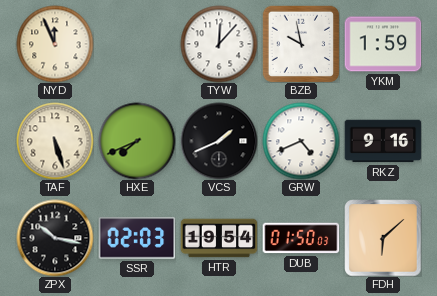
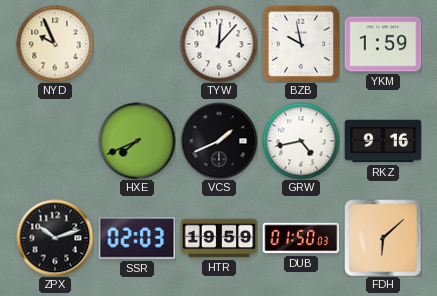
NYD: 11:56 -> 9:56 (55, 44)
TAF: 5:27 -> none (55, 141)
GRW: 4:41 -> 4:43 (301, 141)
ZPX: 10:17 -> 10:12 (55, 238)
HTR: 19:54 -> 19:59 (219, 238)
